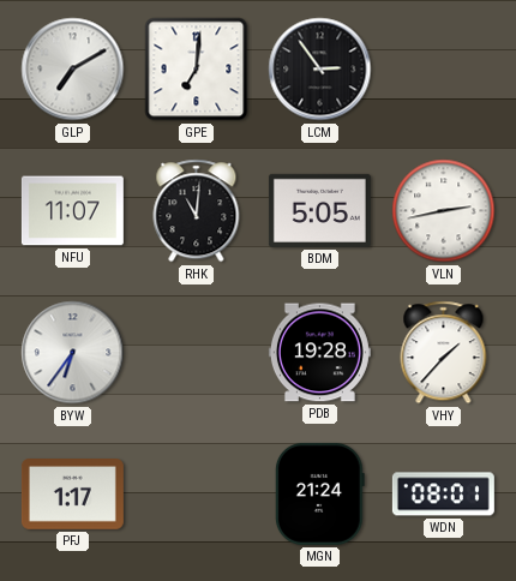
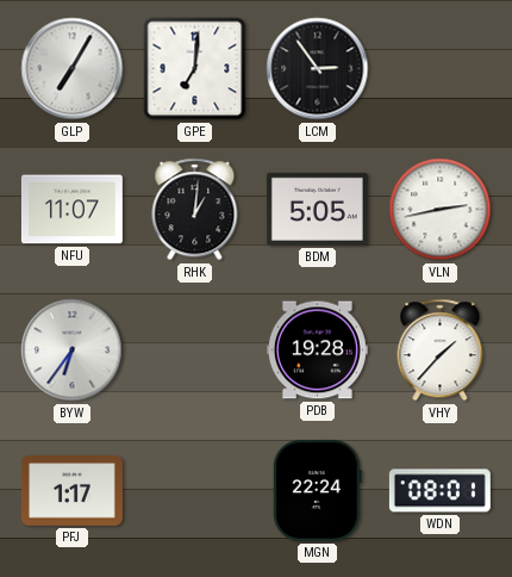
GLP: 7:10 -> 7:05 (73, 69)
RHK: 11:01 -> 1:01 (195, 210)
MGN: 21:24 -> 22:24 (317, 490)
